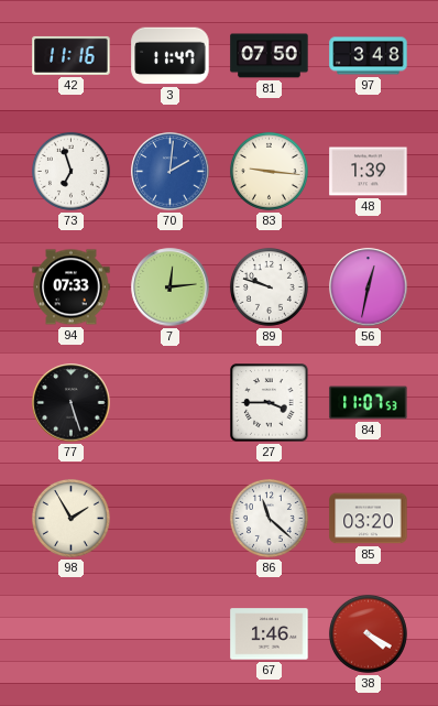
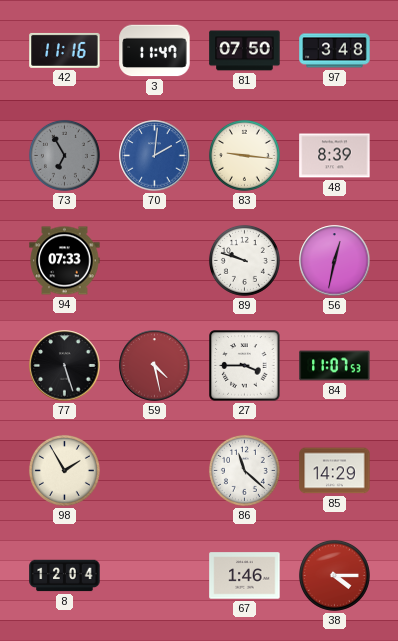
73: 6:57 -> 6:55 (64, 155)
73 dial: white -> grey (64, 155)
48: 1:39 -> 8:39 (335, 156)
7: 12:14 -> none (171, 287)
59: none -> 4:28 (155, 366)
85: 03:20 -> 14:29 (335, 471)
8: none -> 12:04 (65, 576)
38: 4:20 -> 4:15 (334, 575)
